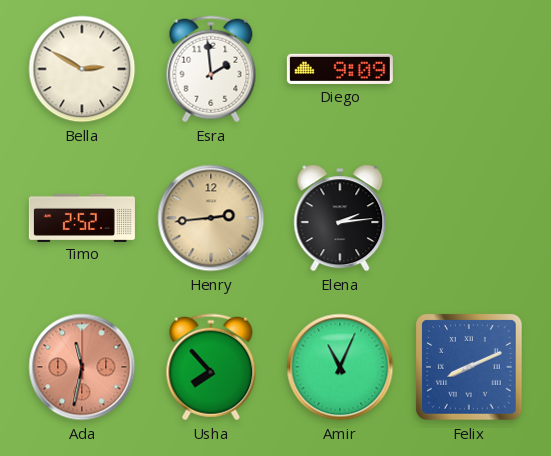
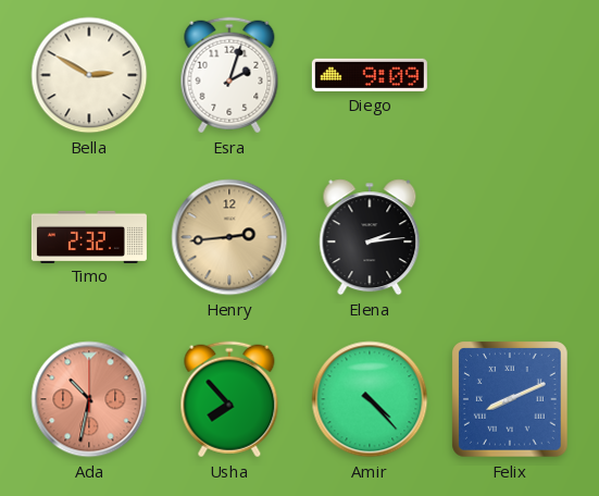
Esra: 1:59 -> 2:03 (229, 75)
Timo: 2:52 -> 2:32 (89, 236)
Ada: 11:32 -> 10:32 (89, 399)
Amir: 11:04 -> 4:23 (370, 399)
